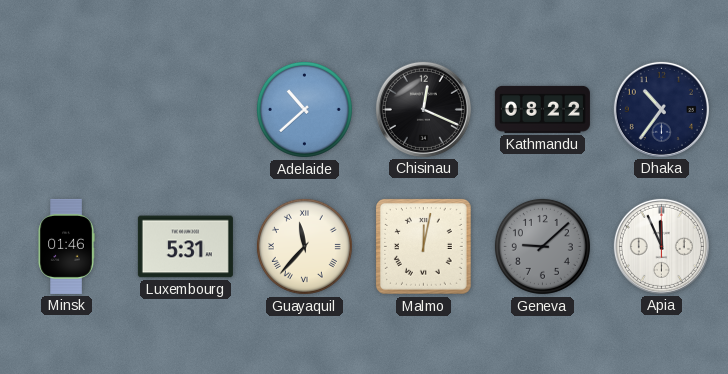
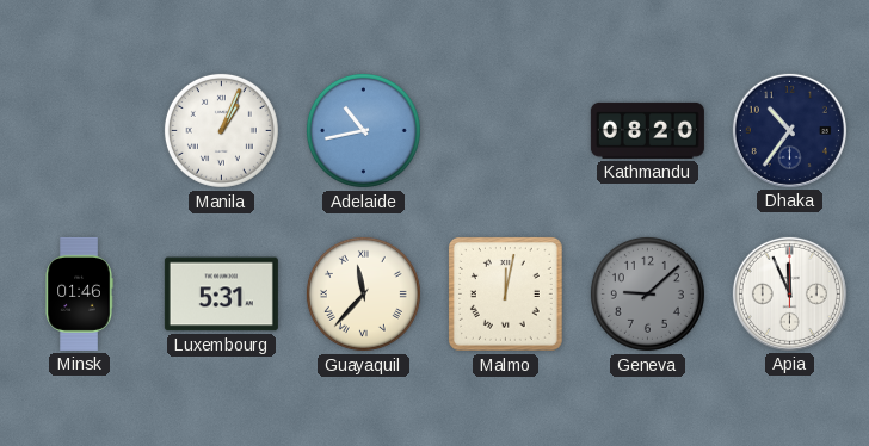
Manila: none -> 1:04 (221, 130)
Adelaide: 10:38 -> 10:43 (363, 130)
Chisinau: 12:19 -> none (423, 109)
Kathmandu: 08:22 -> 08:20 (647, 130)
